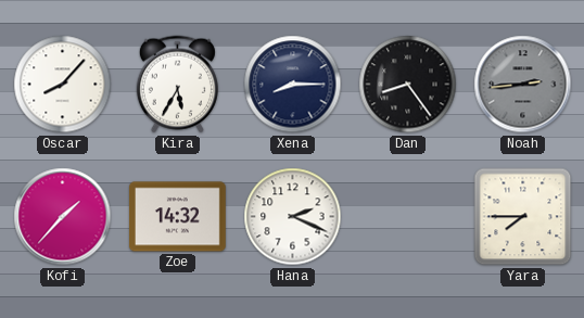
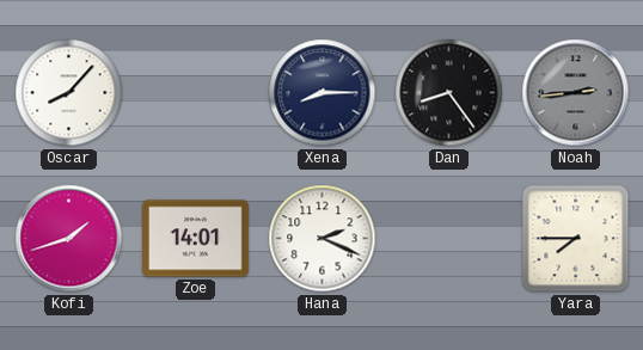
Kira: 5:35 -> none (177, 85)
Kofi: 1:37 -> 1:42 (69, 239)
Zoe: 14:32 -> 14:01 (196, 239)
